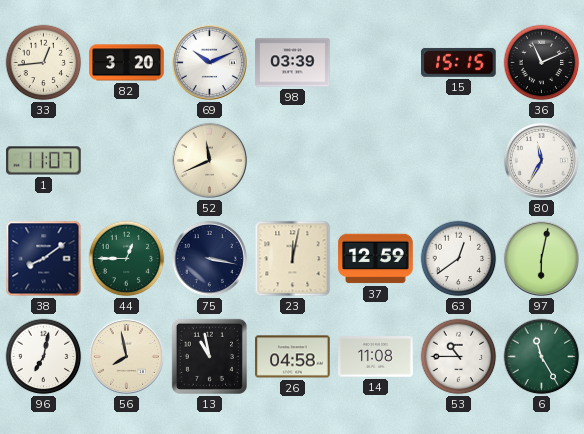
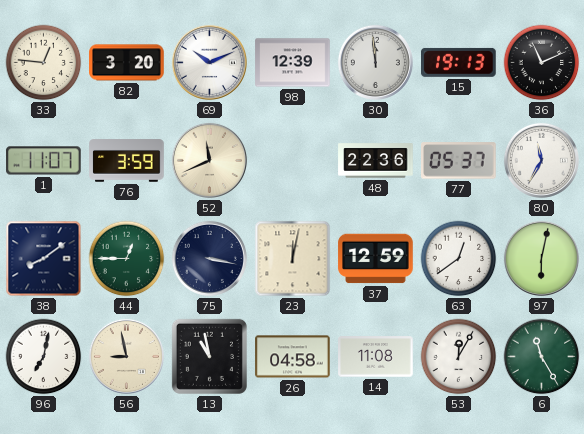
33: 12:44 -> 12:46 (44, 63)
98: 03:39 -> 12:39 (293, 63)
30: none -> 11:59 (375, 62)
15: 15:15 -> 19:13 (459, 62)
76: none -> 3:59 (127, 161)
48: none -> 22:36 (376, 161)
77: none -> 05:37 (459, 161)
56: 7:58 -> 8:58 (126, 356)
53: 10:45 -> 12:05 (459, 357)
